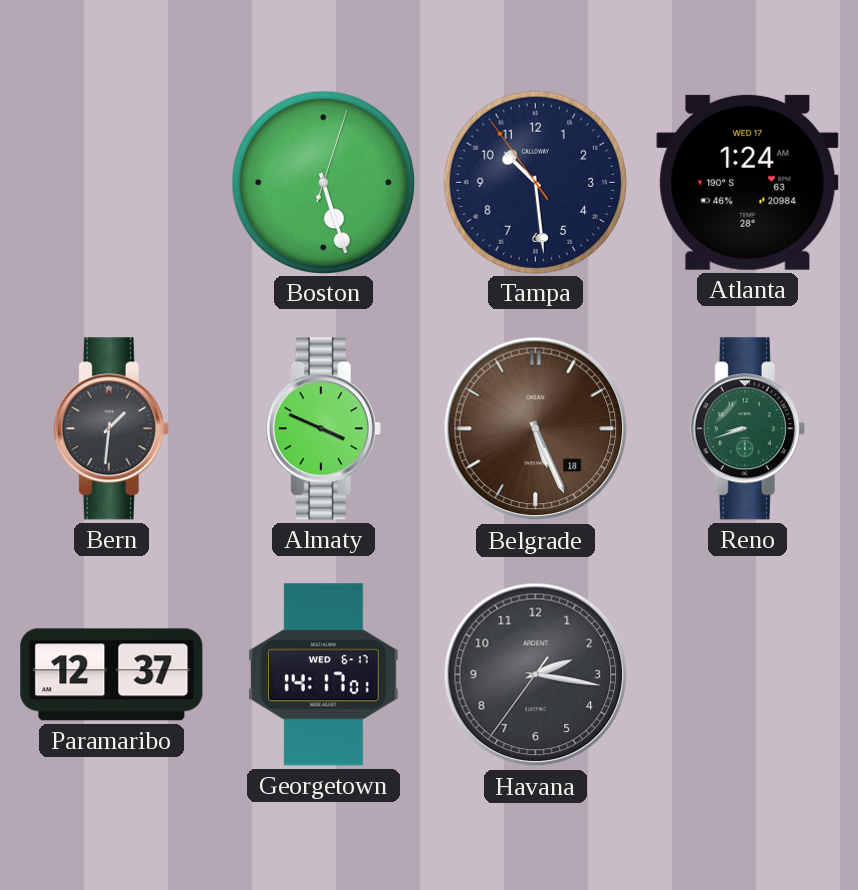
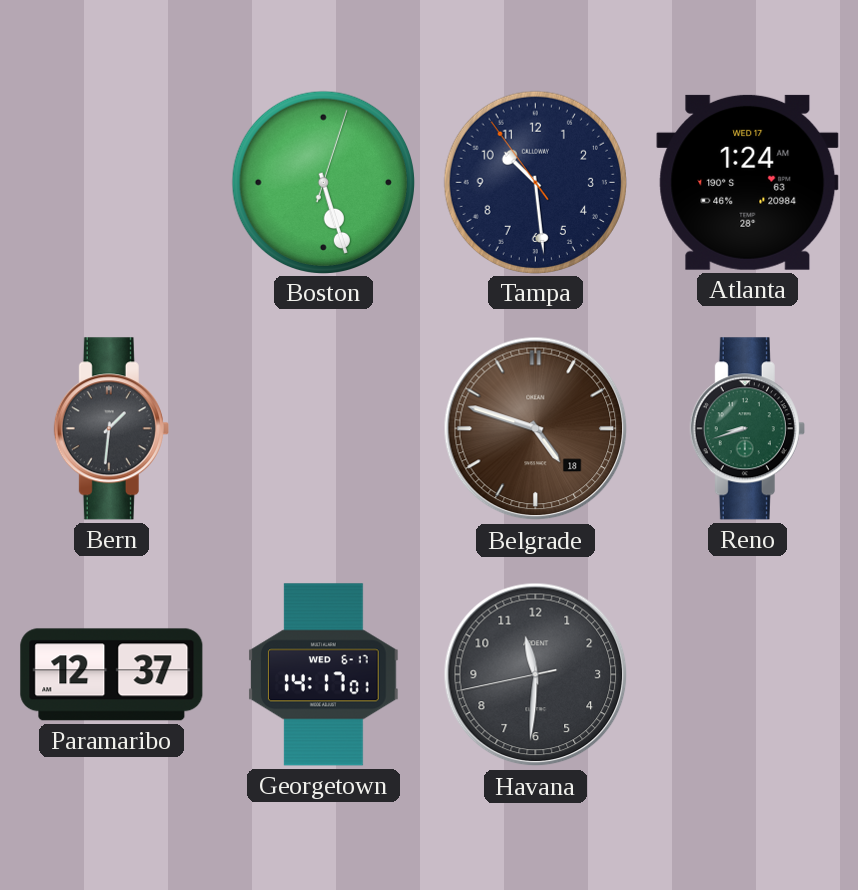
Almaty: 3:49 -> none (323, 429)
Belgrade: 5:26 -> 4:48 (536, 429)
Havana: 2:16 -> 11:30 (536, 675)
